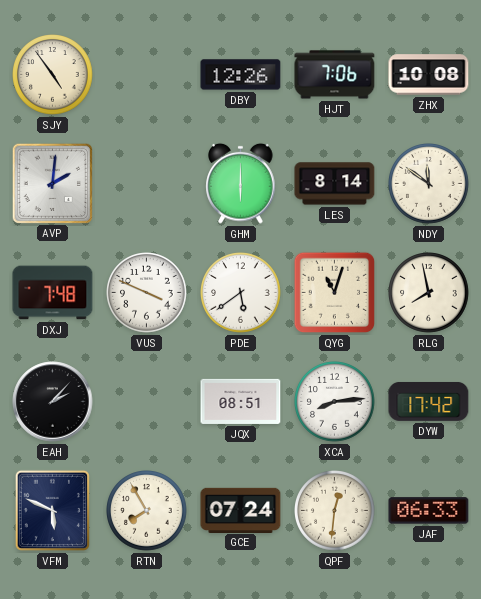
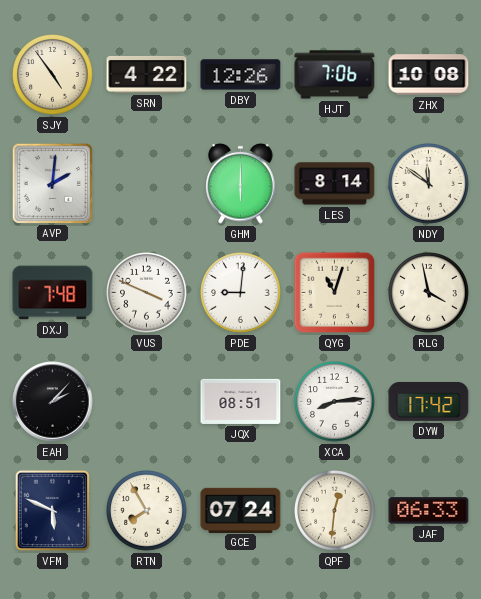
SRN: none -> 4:22 (147, 74)
PDE: 5:39 -> 9:01 (241, 293)
RLG: 7:58 -> 3:58 (429, 293)
